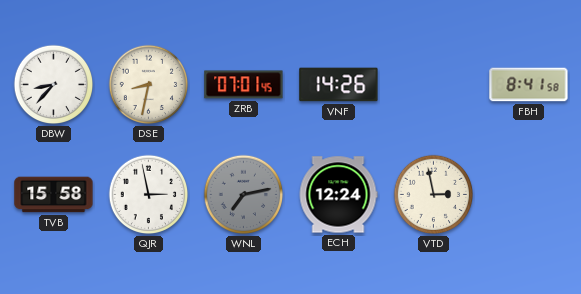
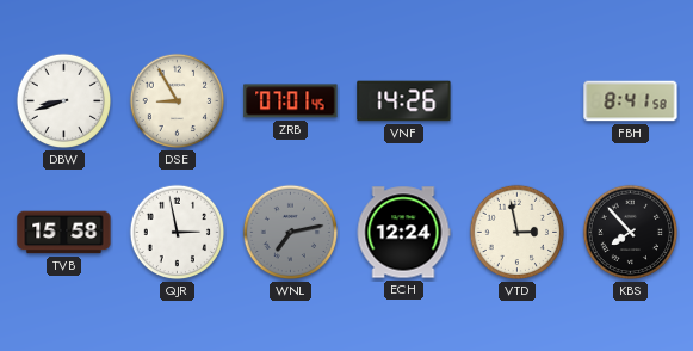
DBW: 8:37 -> 8:42 (64, 101)
DSE: 8:32 -> 8:55 (178, 101)
KBS: none -> 7:53 (631, 233)
